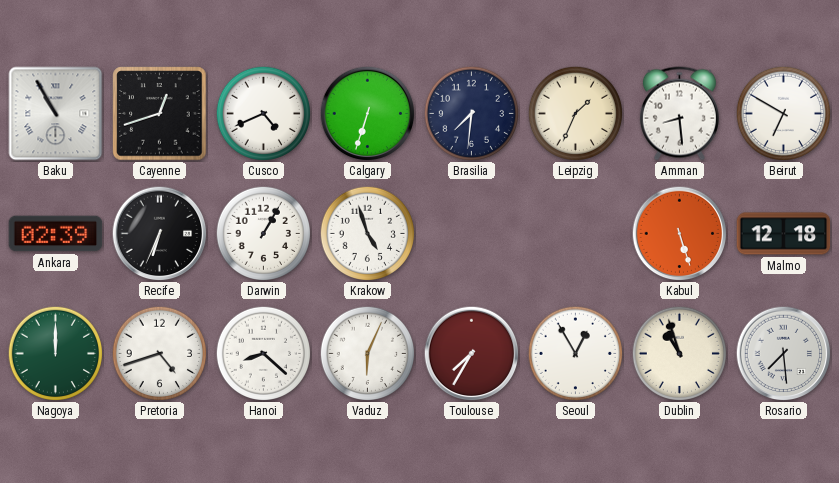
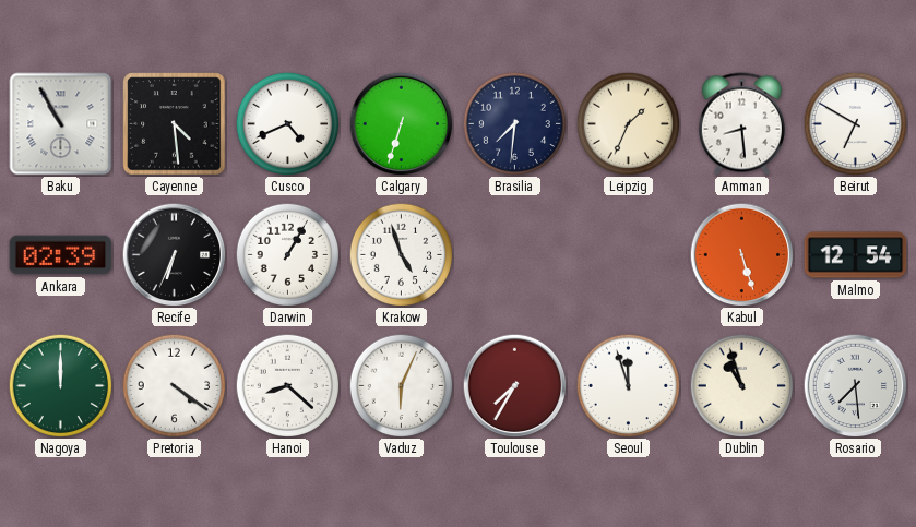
Cayenne: 12:42 -> 4:29 (175, 124)
Malmo: 12:18 -> 12:54 (856, 255)
Pretoria: 4:42 -> 4:21 (174, 385)
Seoul: 12:55 -> 11:57 (628, 385)
